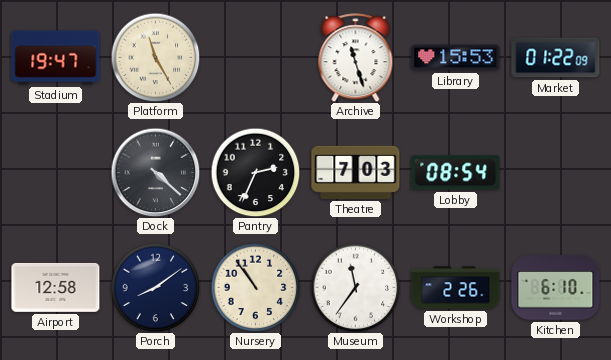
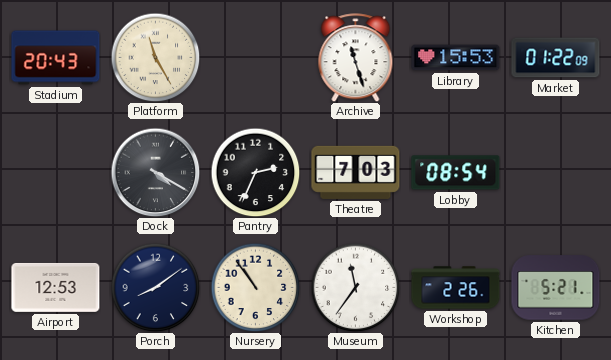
Stadium: 19:47 -> 20:43 (56, 58)
Dock: 4:22 -> 4:20 (155, 172)
Airport: 12:58 -> 12:53 (56, 287)
Kitchen: 6:10 -> 5:21 (556, 288)
